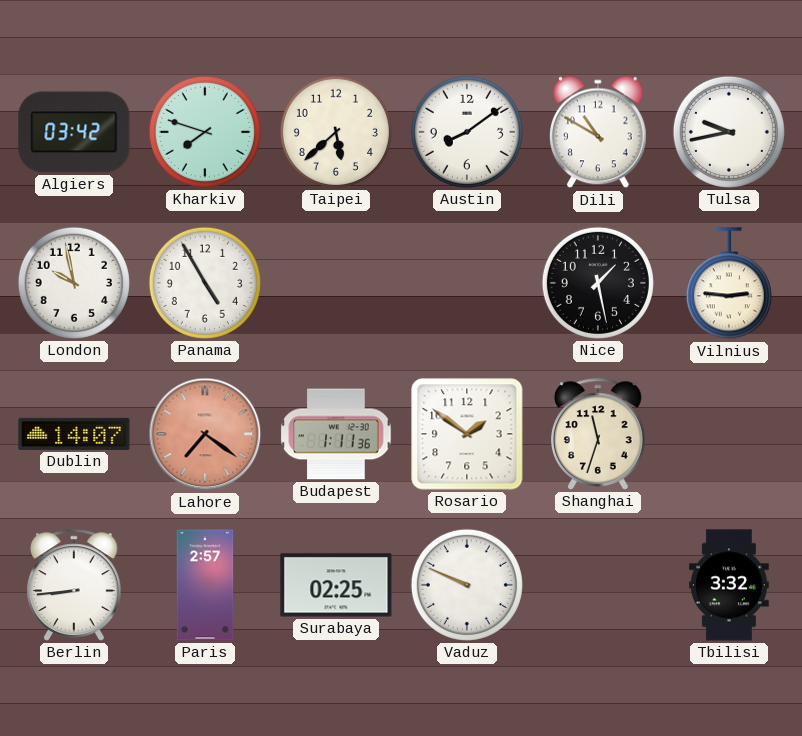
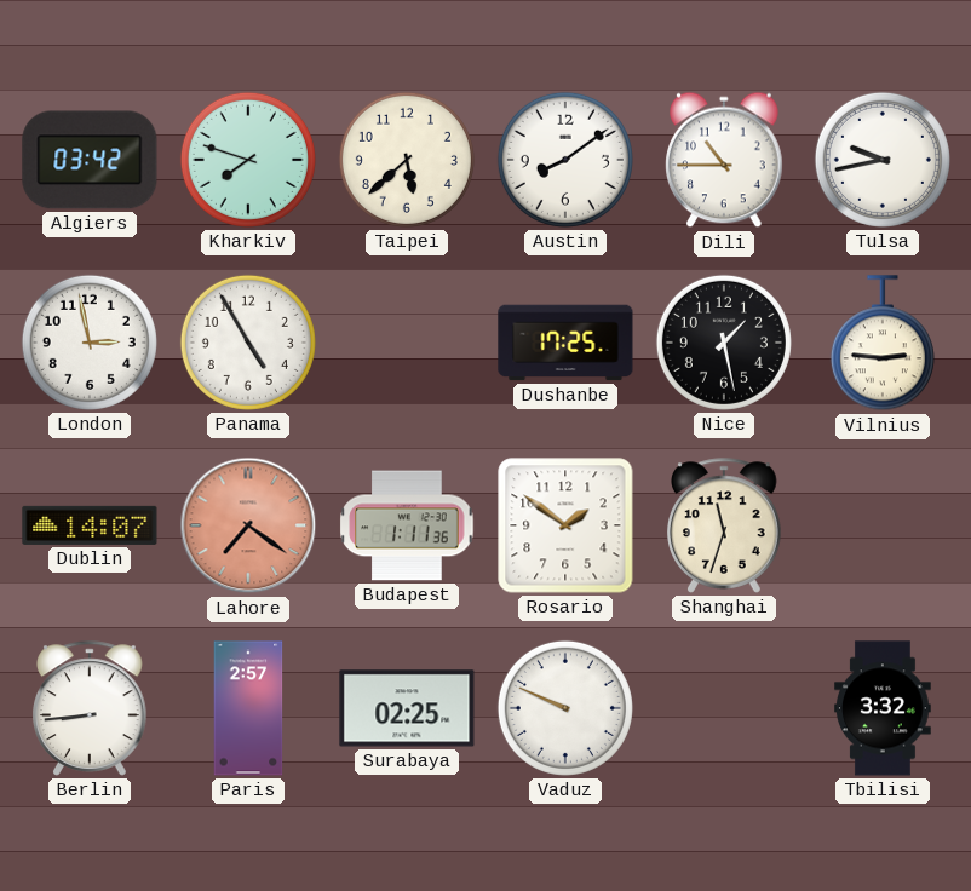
Dili: 10:50 -> 10:45 (725, 160)
London: 9:58 -> 2:58 (90, 343)
Dushanbe: none -> 17:25 (565, 343)
